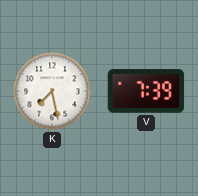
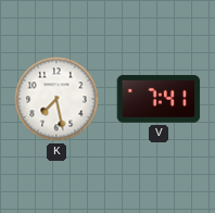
V: 7:39 -> 7:41 (159, 99)
